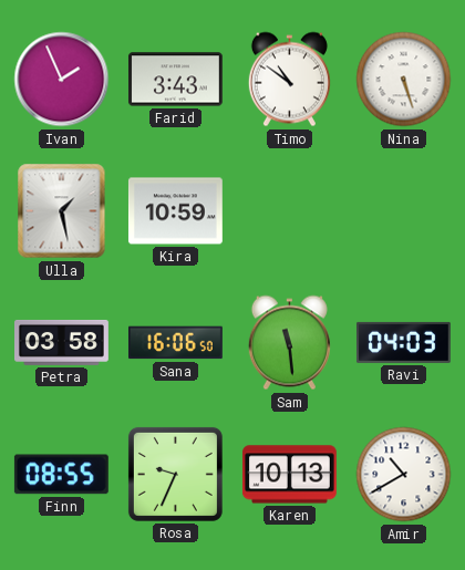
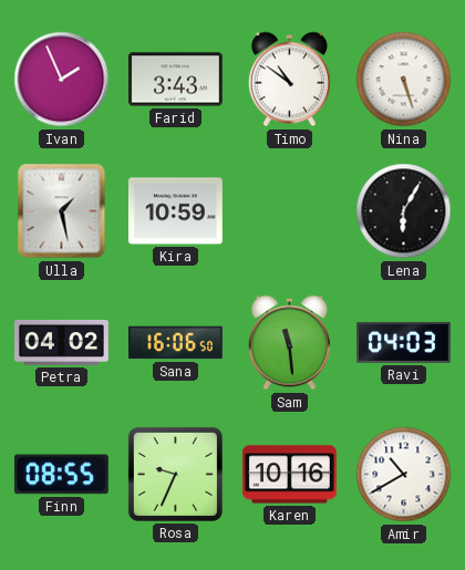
Lena: none -> 6:05 (404, 211)
Petra: 03:58 -> 04:02 (62, 342)
Karen: 10:13 -> 10:16 (289, 475)
